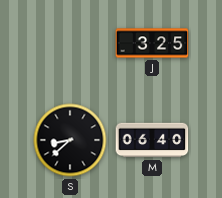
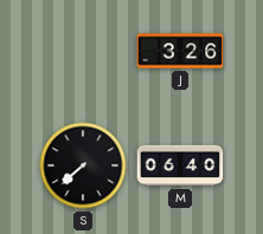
J: 3:25 -> 3:26 (180, 51)
S: 8:38 -> 7:38 (83, 165)
